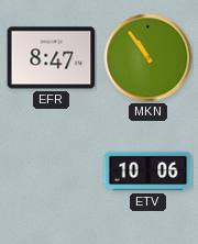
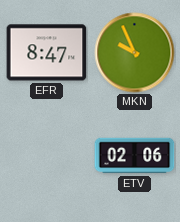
MKN: 10:54 -> 9:56 (135, 53)
ETV: 10:06 -> 02:06 (135, 156)
